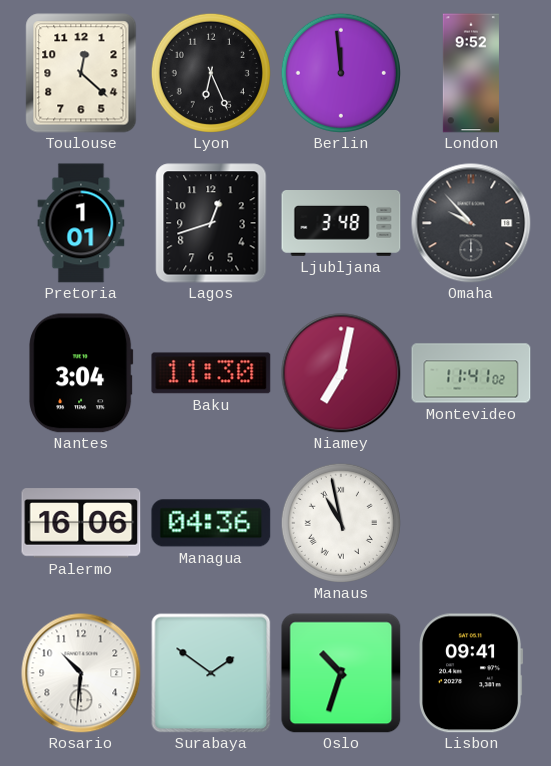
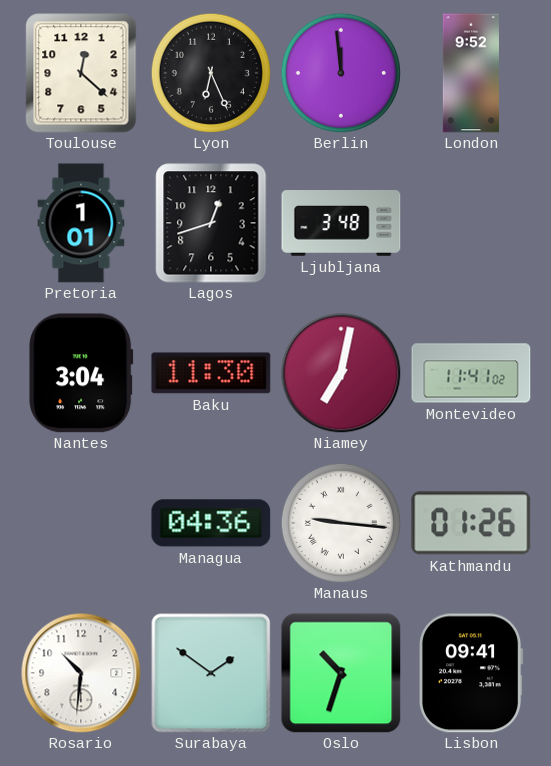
Omaha: 9:53 -> none (471, 223)
Palermo: 16:06 -> none (81, 523)
Manaus: 10:58 -> 9:16 (341, 523)
Kathmandu: none -> 01:26 (471, 523)
